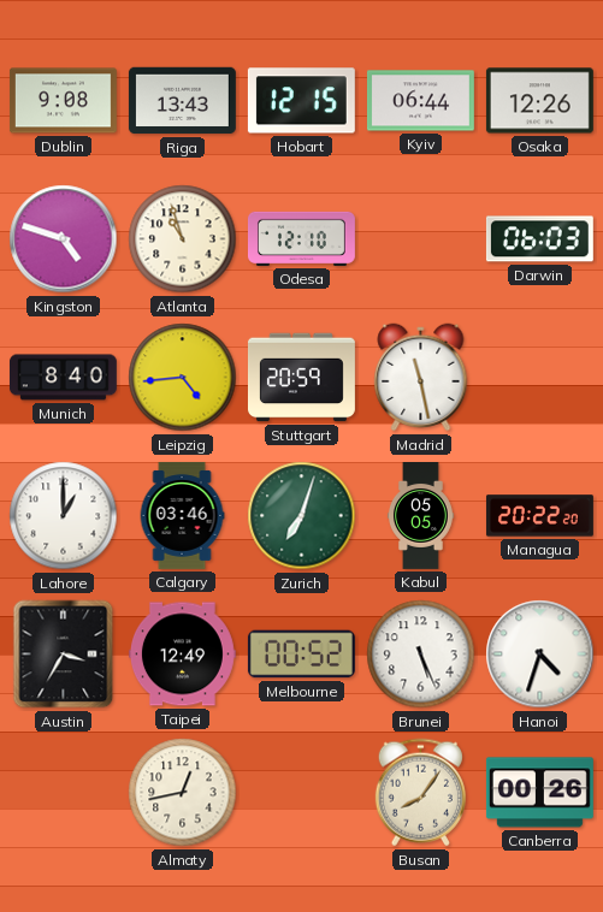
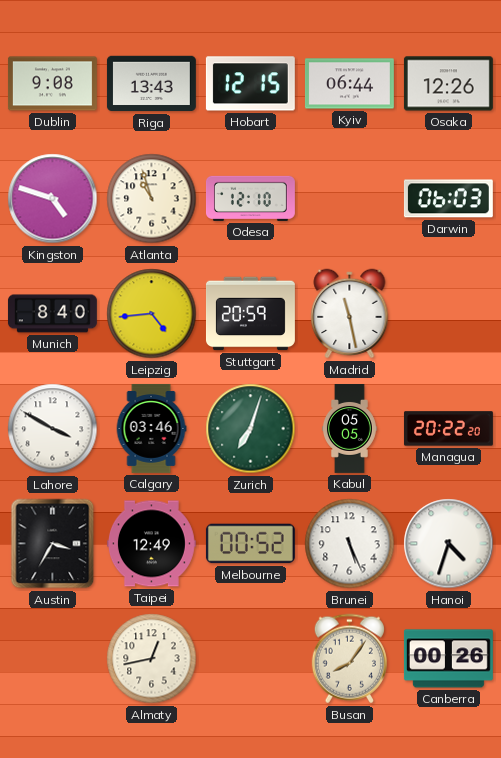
Lahore: 1:00 -> 3:50 (53, 429)
